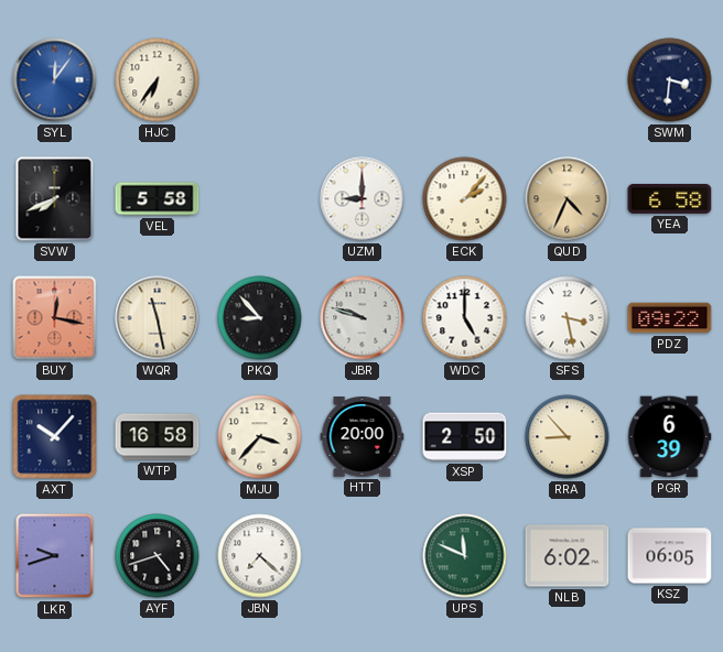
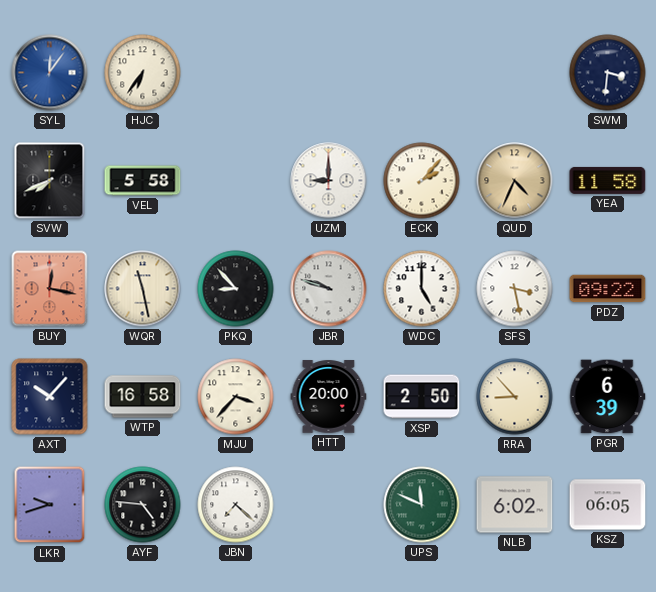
YEA: 6:58 -> 11:58 (608, 180)
AYF: 4:42 -> 4:46 (143, 505)
